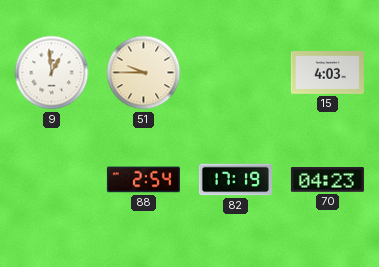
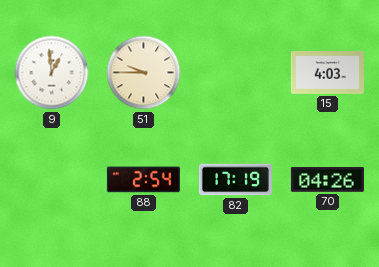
70: 04:23 -> 04:26 (327, 180)
